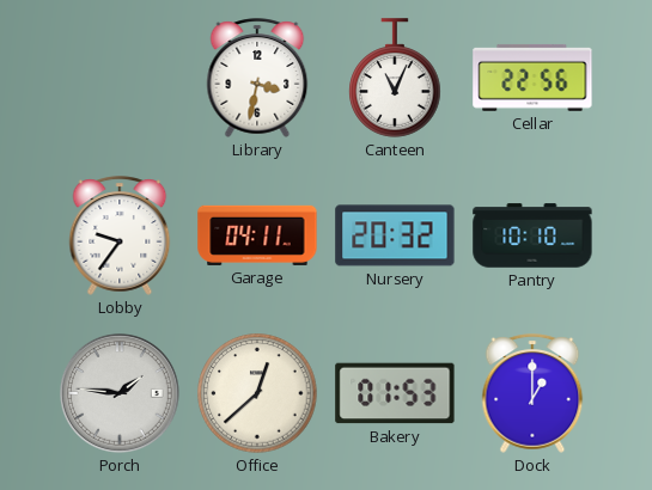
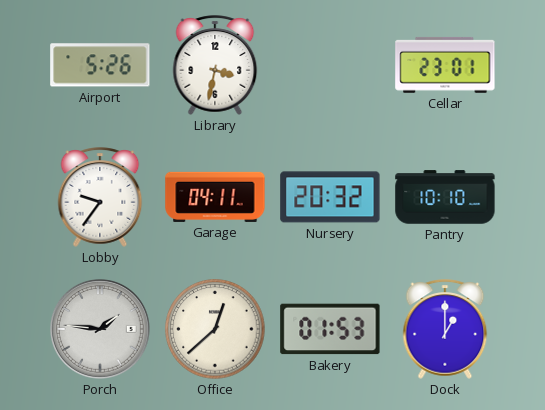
Airport: none -> 5:26 (100, 65)
Canteen: 11:04 -> none (395, 78)
Cellar: 22:56 -> 23:01 (445, 65)
